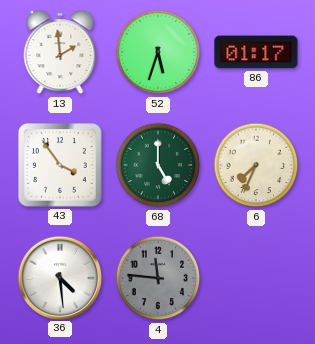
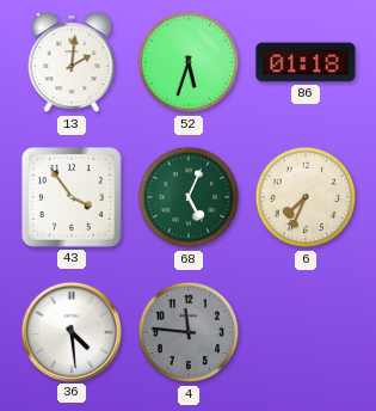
13: 1:59 -> 2:01 (72, 63)
86: 01:17 -> 01:18 (306, 62)
68: 5:00 -> 5:04 (189, 197)
